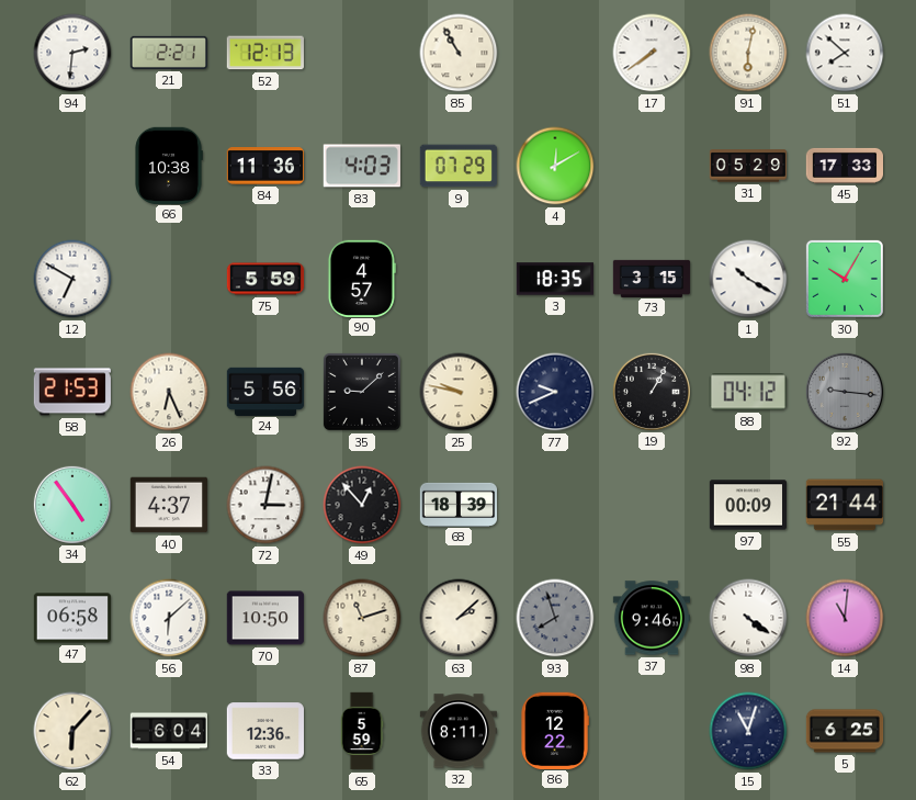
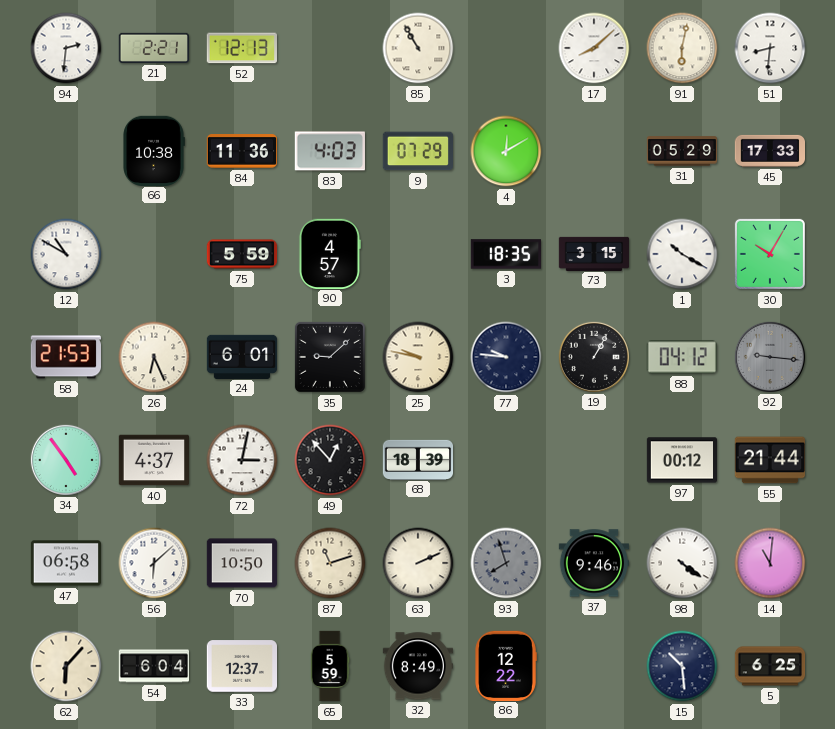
17: 7:39 -> 8:08 (594, 48)
51: 7:52 -> 8:31 (770, 48)
12: 6:50 -> 10:50 (66, 254)
24: 5:56 -> 6:01 (242, 356)
77: 9:41 -> 9:46 (506, 357)
97: 00:09 -> 00:12 (682, 460)
63: 2:08 -> 2:11 (418, 563)
33: 12:36 -> 12:37 (241, 666)
32: 8:11 -> 8:49 (417, 666)
15: 11:03 -> 10:29 (682, 666)
